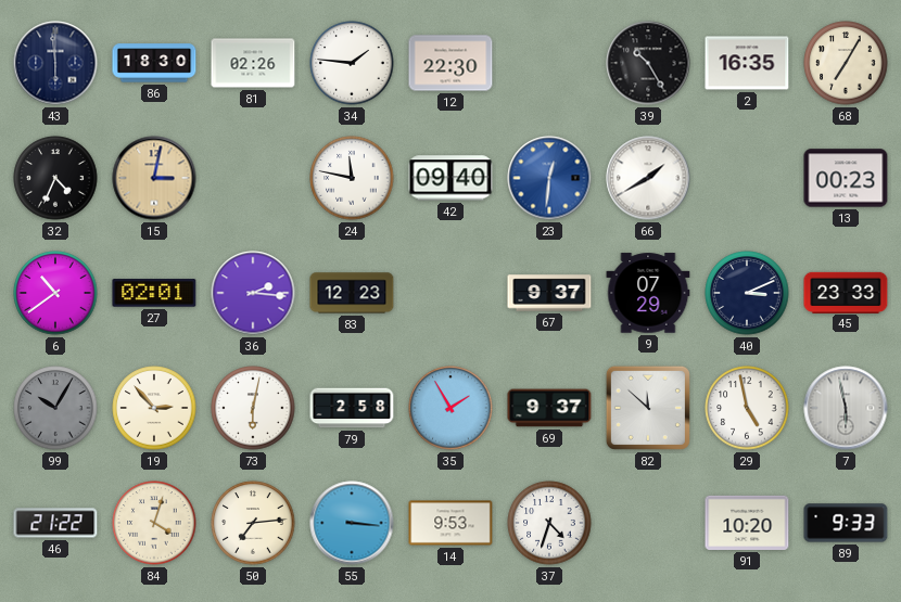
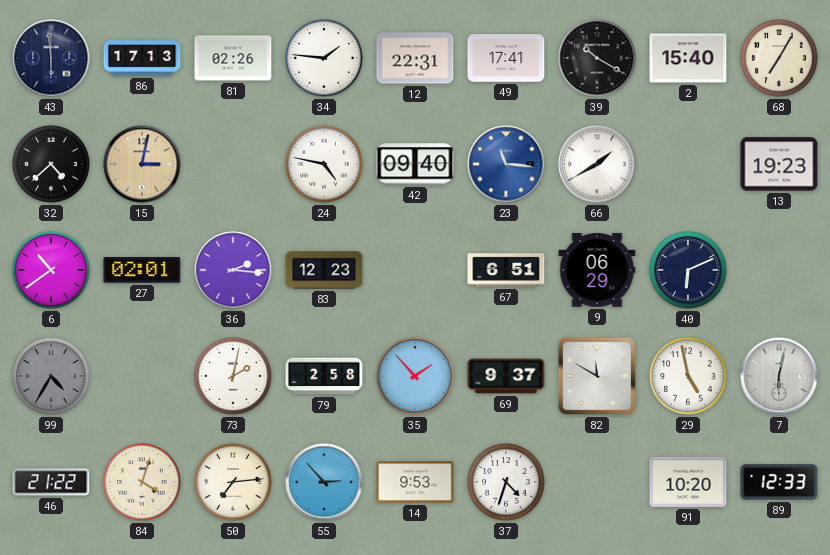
86: 18:30 -> 17:13 (142, 58)
12: 22:30 -> 22:31 (415, 58)
49: none -> 17:41 (506, 58)
39: 10:25 -> 10:20 (597, 58)
2: 16:35 -> 15:40 (688, 58)
32: 4:34 -> 4:38 (51, 164)
24: 11:47 -> 4:47 (324, 164)
23: 12:31 -> 11:16 (506, 164)
13: 00:23 -> 19:23 (779, 164)
67: 9:37 -> 6:51 (506, 270)
9: 07:29 -> 06:29 (597, 270)
40: 3:11 -> 6:11 (688, 270)
45: 23:33 -> none (846, 292)
99: 10:05 -> 4:35 (51, 376)
19: 2:53 -> none (154, 408)
73: 6:02 -> 2:02 (233, 376)
35: 1:55 -> 1:53 (415, 376)
82: 11:52 -> 11:50 (597, 376)
7: 5:58 -> 6:02 (779, 376)
55: 3:16 -> 2:53 (324, 482)
89: 9:33 -> 12:33 (779, 482)
